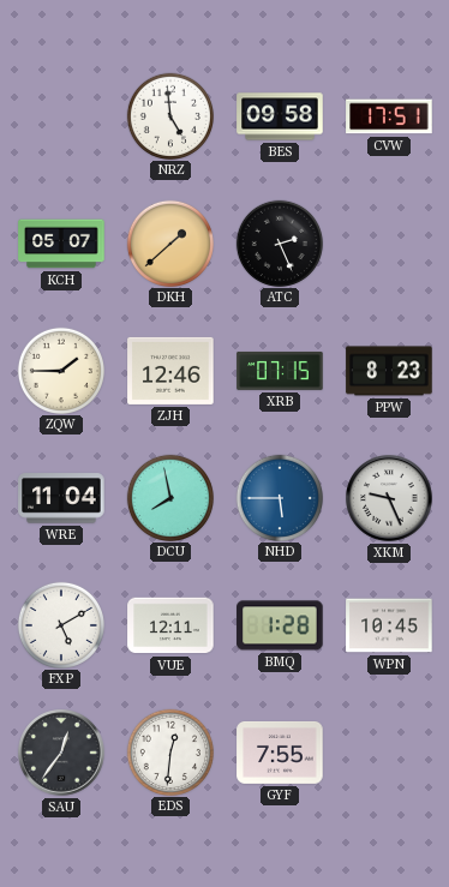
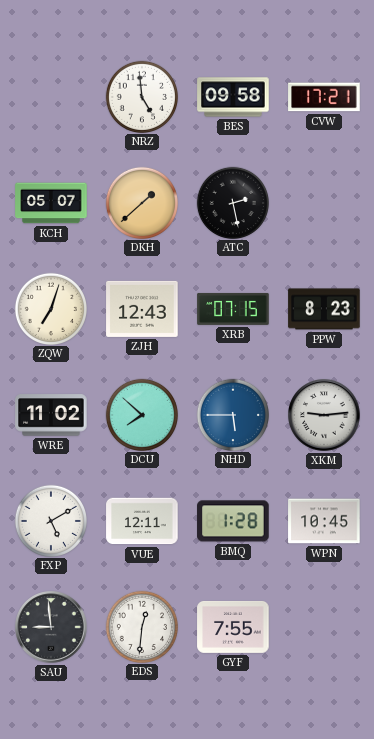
CVW: 17:51 -> 17:21 (324, 97)
ATC: 2:26 -> 2:28 (232, 202)
ZQW: 1:45 -> 7:03 (50, 308)
ZJH: 12:46 -> 12:43 (142, 309)
WRE: 11:04 -> 11:02 (51, 415)
DCU: 7:58 -> 7:52 (141, 414)
XKM: 9:26 -> 9:14 (324, 415)
SAU: 12:36 -> 8:59 (51, 627)
